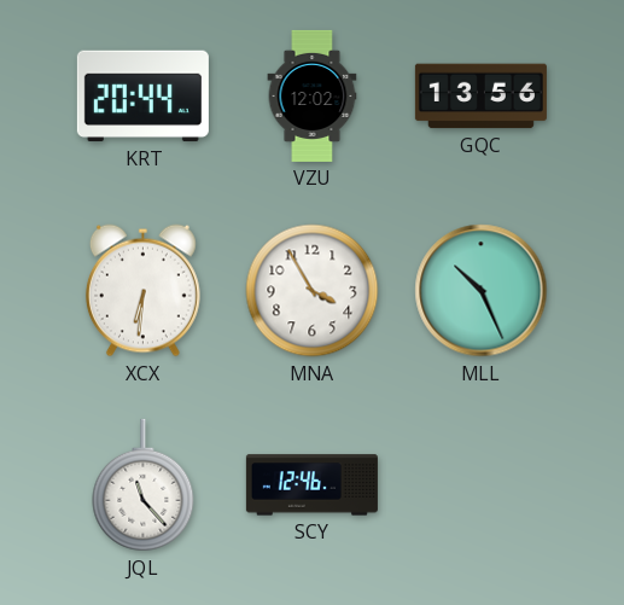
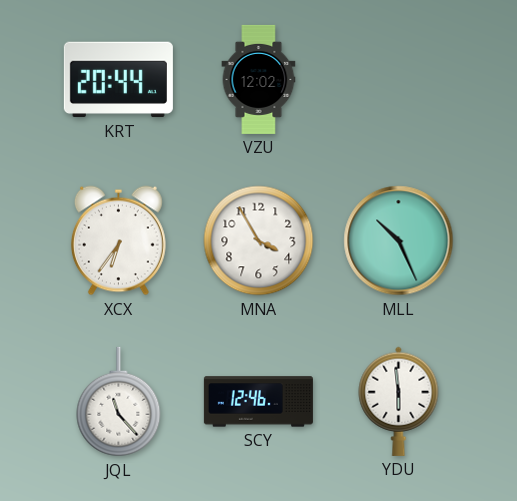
GQC: 13:56 -> none (480, 97)
XCX: 6:31 -> 6:36 (118, 241)
YDU: none -> 5:59 (399, 401)
